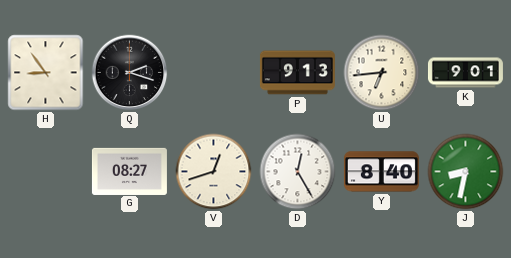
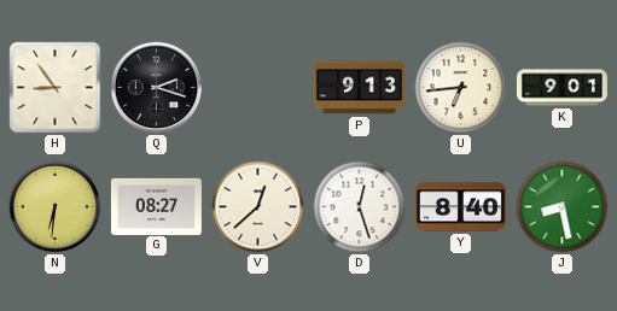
N: none -> 6:31 (56, 207)
V: 12:42 -> 12:38 (258, 207)
D: 12:25 -> 12:27 (360, 207)
J: 8:32 -> 8:28 (563, 207)
